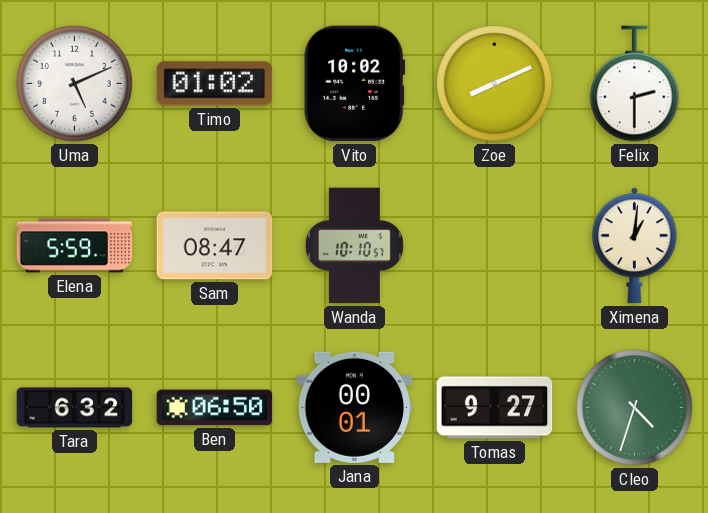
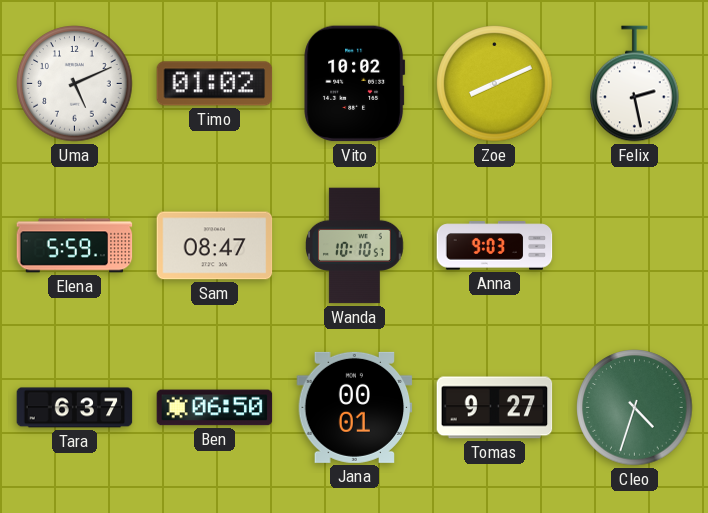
Felix: 2:30 -> 2:28 (635, 84)
Anna: none -> 9:03 (495, 246)
Ximena: 1:01 -> none (634, 246)
Tara: 6:32 -> 6:37 (75, 408)
